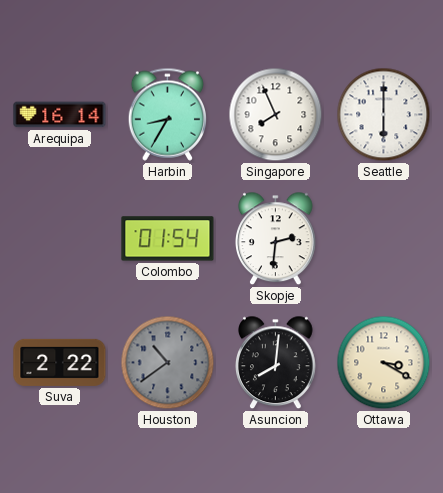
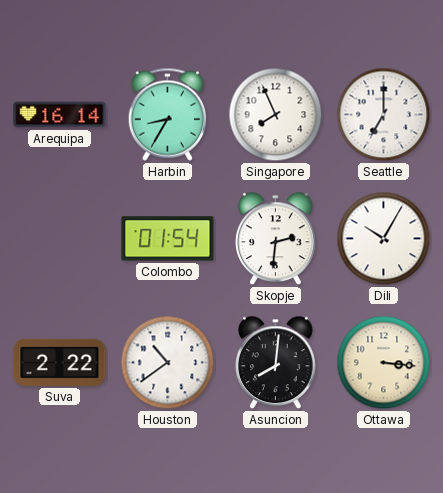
Seattle: 6:00 -> 7:00 (384, 115)
Dili: none -> 10:05 (384, 239)
Houston dial: grey -> white (168, 363)
Ottawa: 3:20 -> 3:16 (384, 363)
